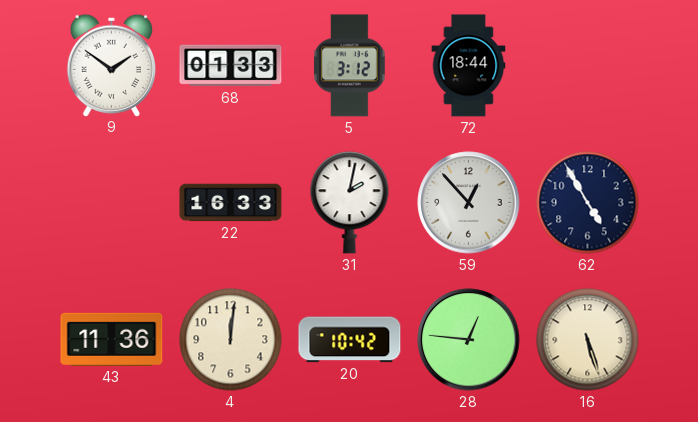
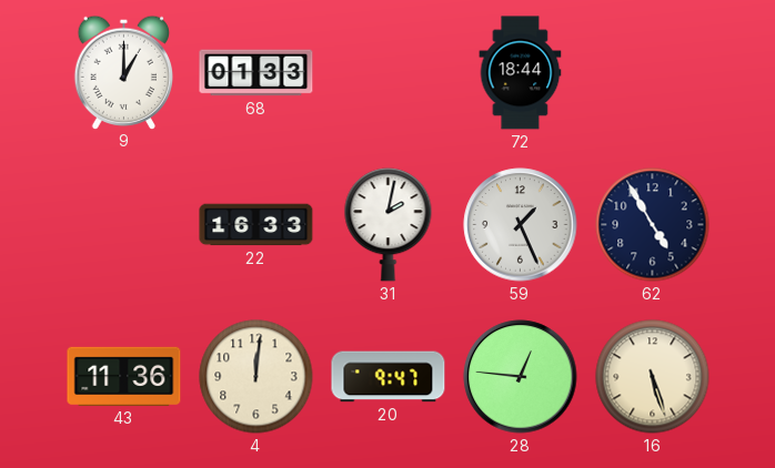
9: 1:51 -> 1:00 (123, 72)
5: 3:12 -> none (350, 66)
59: 12:53 -> 1:26 (521, 225)
20: 10:42 -> 9:47 (389, 377)
